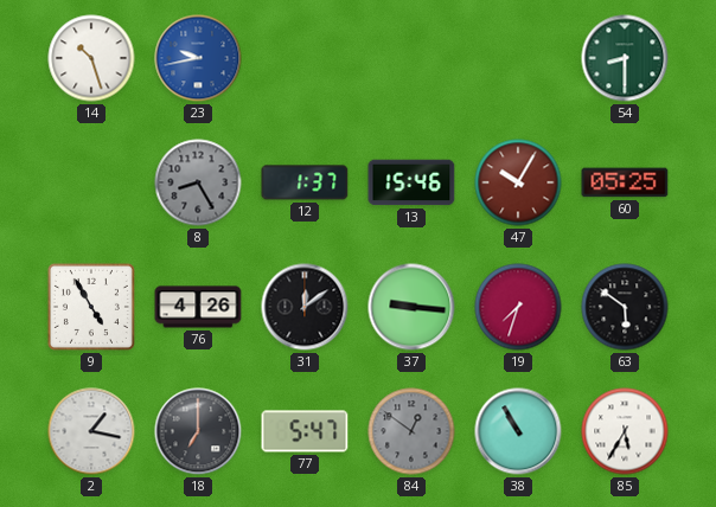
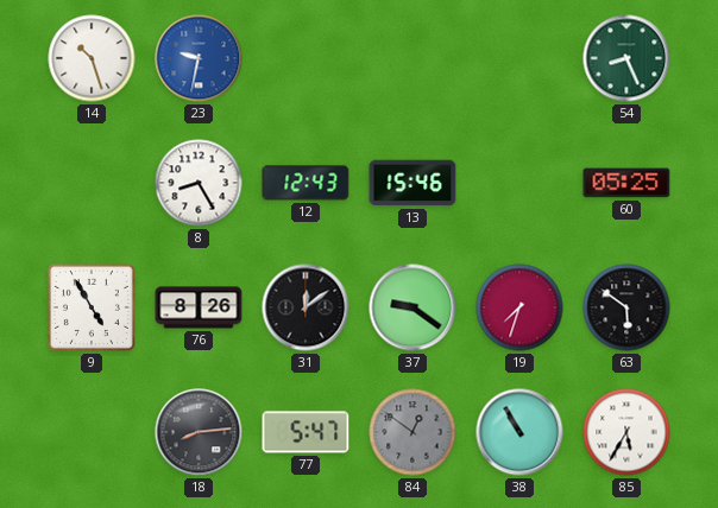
23: 9:43 -> 9:32 (199, 58)
54: 8:30 -> 8:26 (626, 58)
8 dial: grey -> white (199, 183)
12: 1:37 -> 12:43 (306, 183)
47: 10:05 -> none (518, 182)
76: 4:26 -> 8:26 (199, 307)
37: 9:16 -> 9:21 (412, 307)
2: 1:17 -> none (91, 431)
18: 7:00 -> 8:14 (199, 432)
